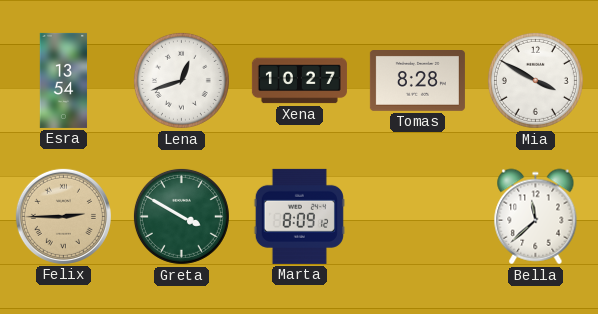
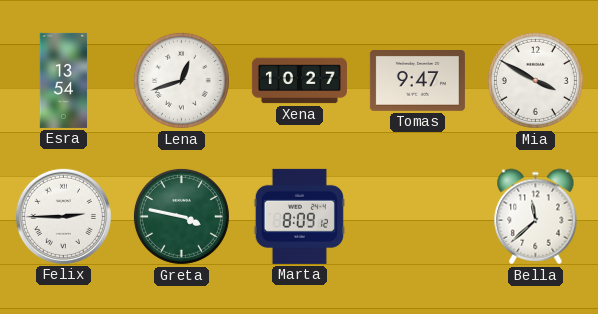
Tomas: 8:28 -> 9:47 (417, 81)
Felix dial: champagne -> white (63, 216)
Greta: 3:50 -> 3:47 (181, 216)
